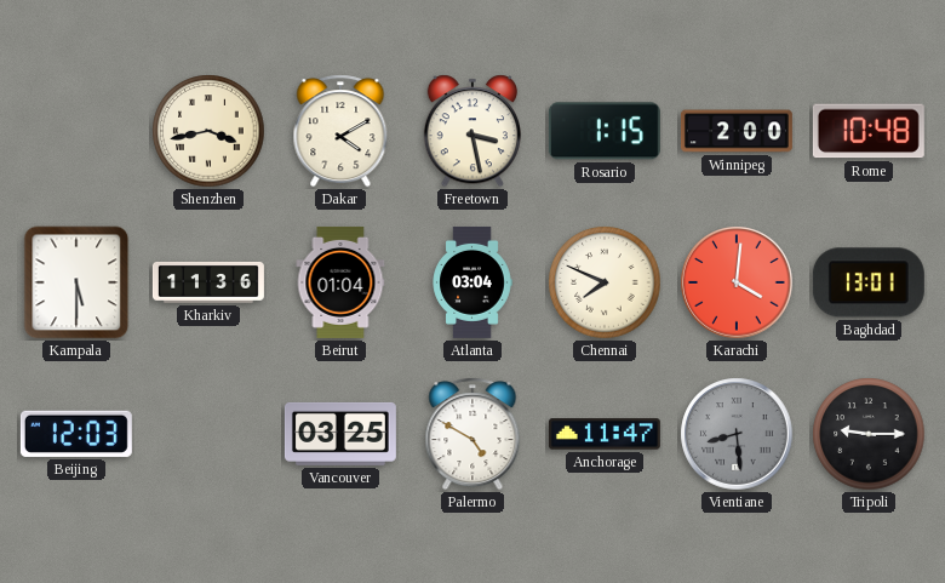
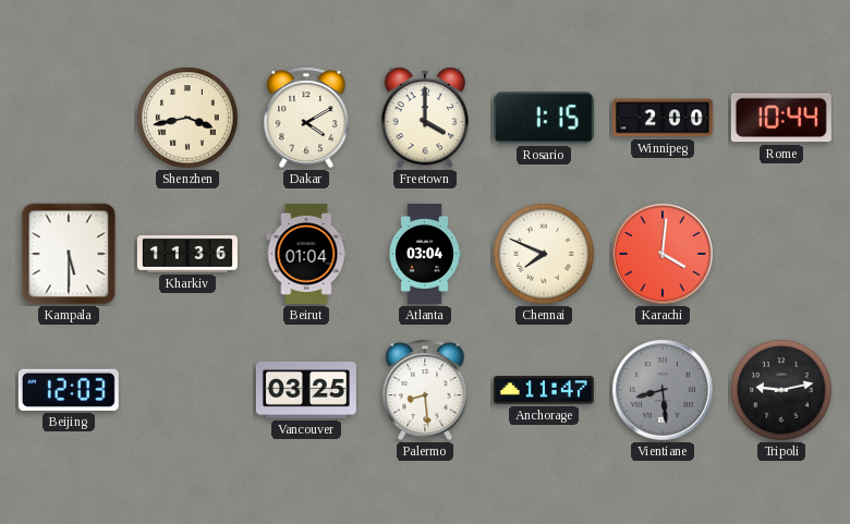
Freetown: 3:28 -> 4:00 (424, 118)
Rome: 10:48 -> 10:44 (781, 118)
Baghdad: 13:01 -> none (869, 282)
Palermo: 4:50 -> 8:29 (425, 390)
Tripoli: 9:15 -> 9:13 (781, 390)
